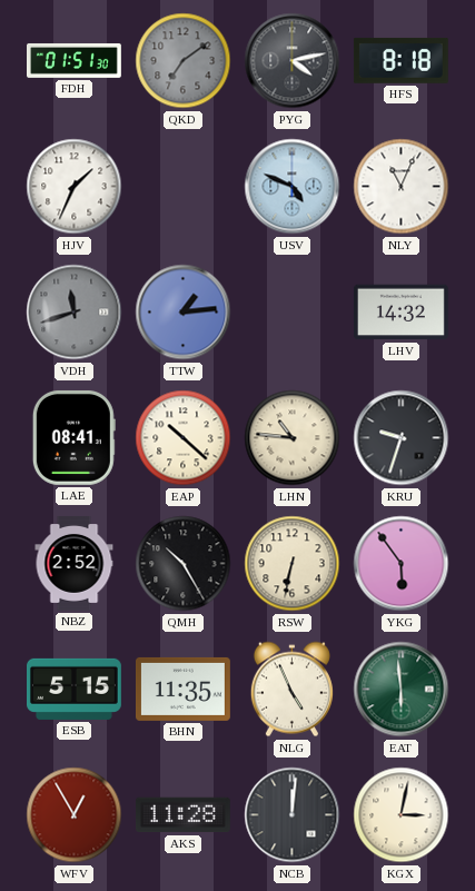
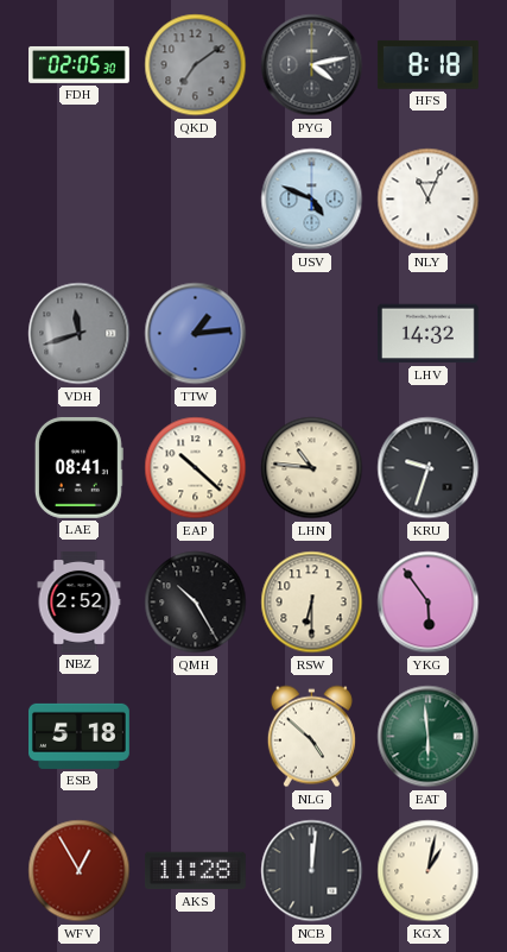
FDH: 01:51 -> 02:05 (80, 65)
HJV: 1:34 -> none (75, 187)
RSW: 6:32 -> 6:30 (312, 603)
ESB: 5:15 -> 5:18 (80, 736)
BHN: 11:35 -> none (184, 689)
NLG: 4:56 -> 4:52 (311, 737)
KGX: 3:02 -> 1:02 (429, 871)
